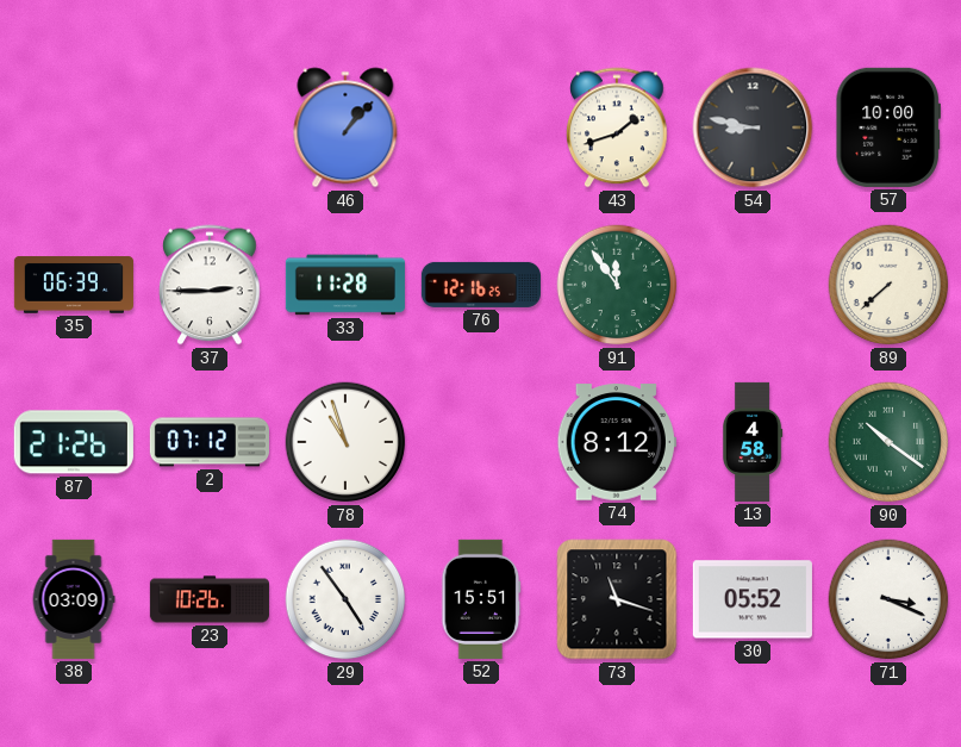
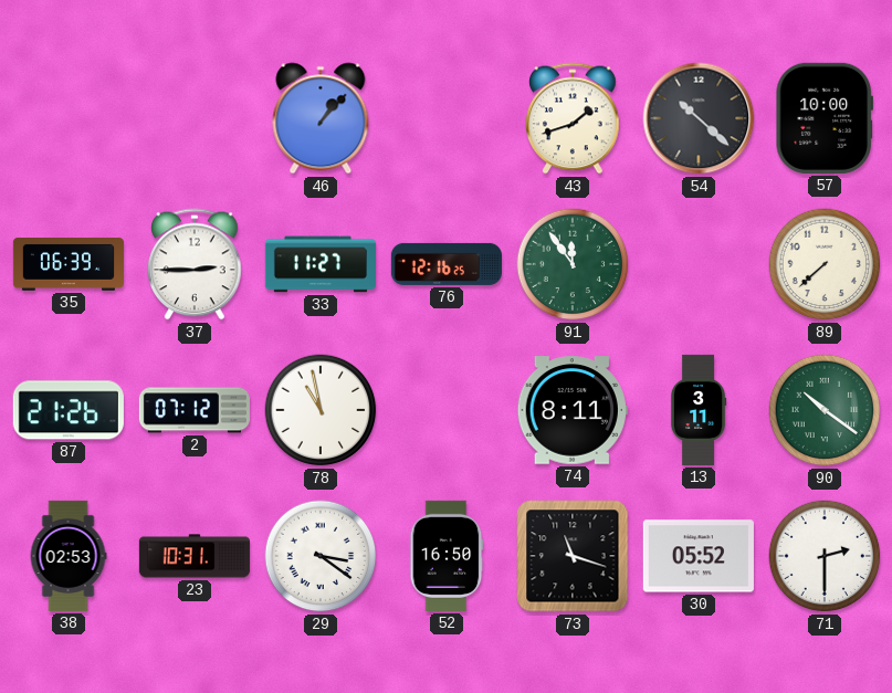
54: 8:47 -> 10:22 (699, 118)
33: 11:28 -> 11:27 (321, 264)
78: 10:57 -> 10:58 (321, 410)
74: 8:12 -> 8:11 (573, 410)
13: 4:58 -> 3:11 (699, 410)
38: 03:09 -> 02:53 (69, 556)
23: 10:26 -> 10:31 (195, 556)
29: 4:54 -> 3:21 (321, 556)
52: 15:51 -> 16:50 (447, 556)
71: 3:19 -> 2:30 (825, 556)
